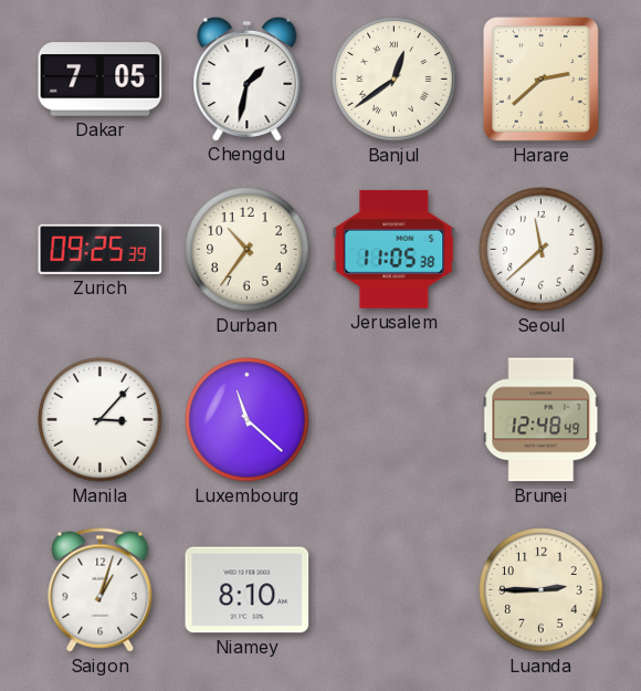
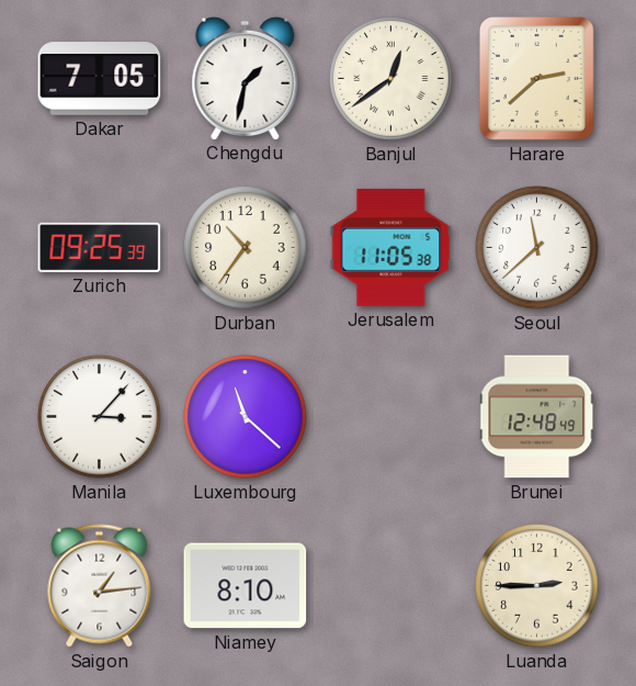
Saigon: 1:03 -> 1:14 (100, 586)
